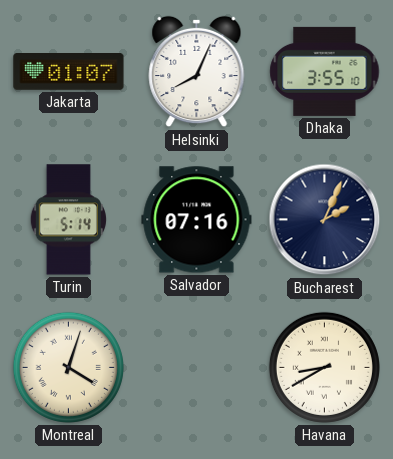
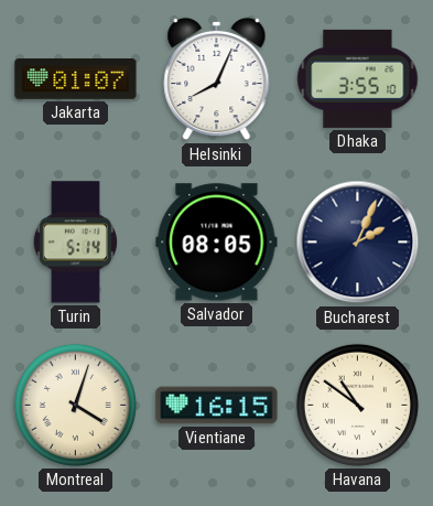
Salvador: 07:16 -> 08:05 (217, 243)
Vientiane: none -> 16:15 (217, 406)
Havana: 8:40 -> 10:51 (357, 405)
